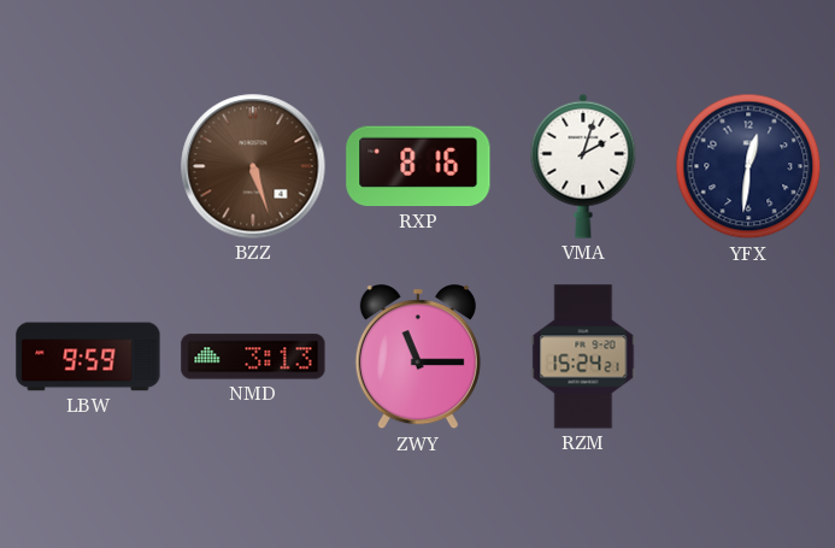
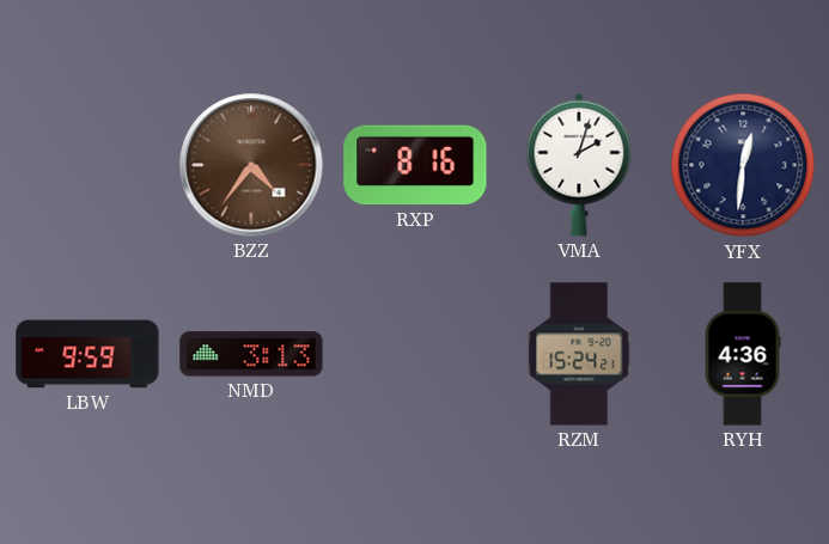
BZZ: 5:27 -> 4:36 (251, 165)
ZWY: 11:15 -> none (418, 358)
RYH: none -> 4:36 (743, 354)
